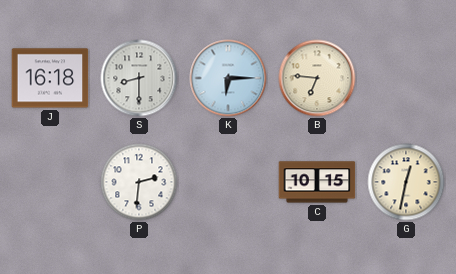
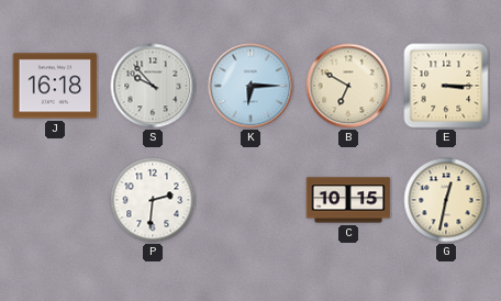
S: 8:30 -> 9:53 (153, 86)
B: 6:46 -> 6:50 (348, 86)
E: none -> 3:15 (446, 86)
